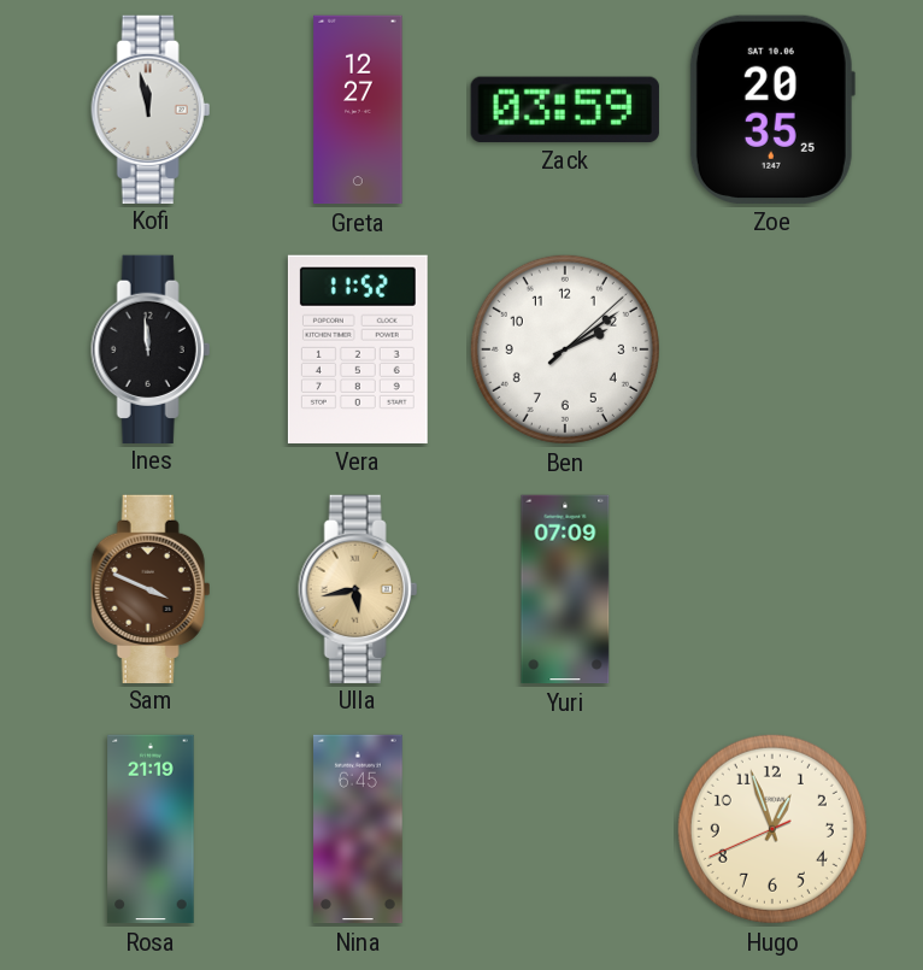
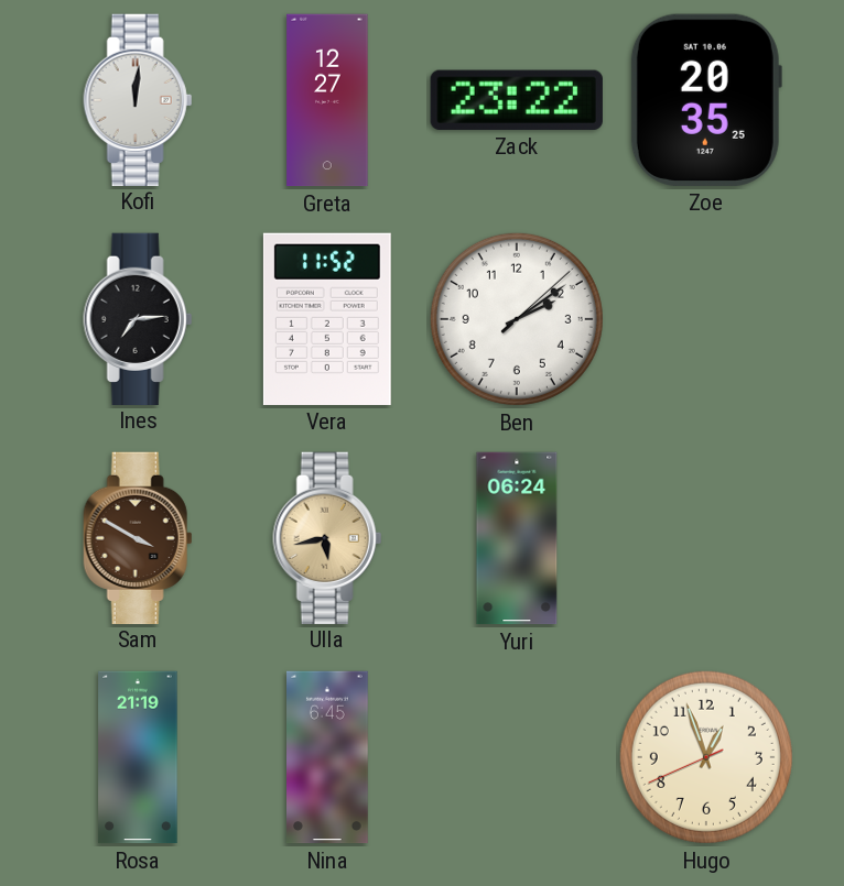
Kofi: 11:58 -> 12:01 (138, 99)
Zack: 03:59 -> 23:22 (517, 100)
Ines: 11:59 -> 7:14 (138, 318)
Sam: 3:49 -> 3:50 (138, 537)
Yuri: 07:09 -> 06:24 (517, 538)
